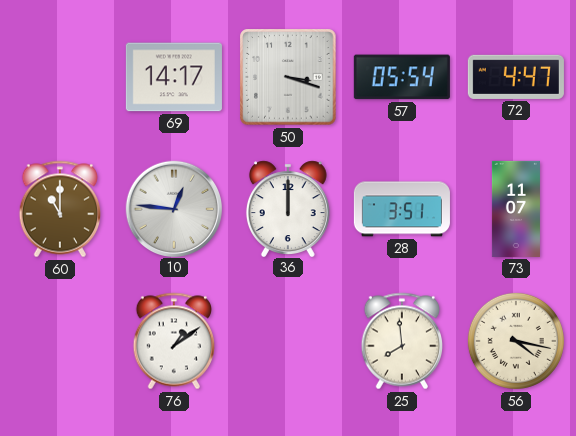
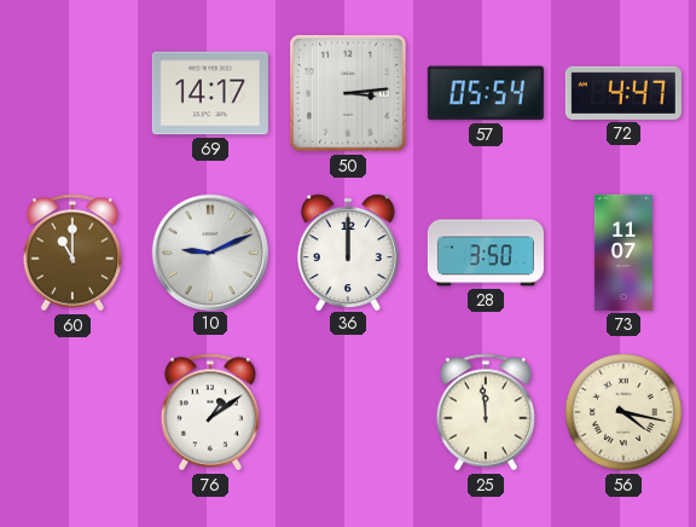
50: 3:18 -> 3:14 (348, 93)
10: 12:46 -> 9:11 (209, 251)
28: 3:51 -> 3:50 (486, 253)
25: 7:59 -> 11:59 (485, 412)
